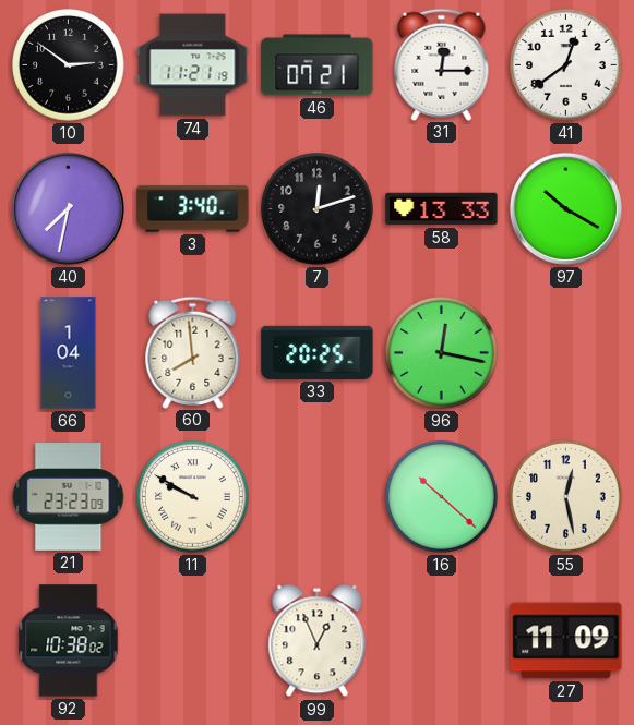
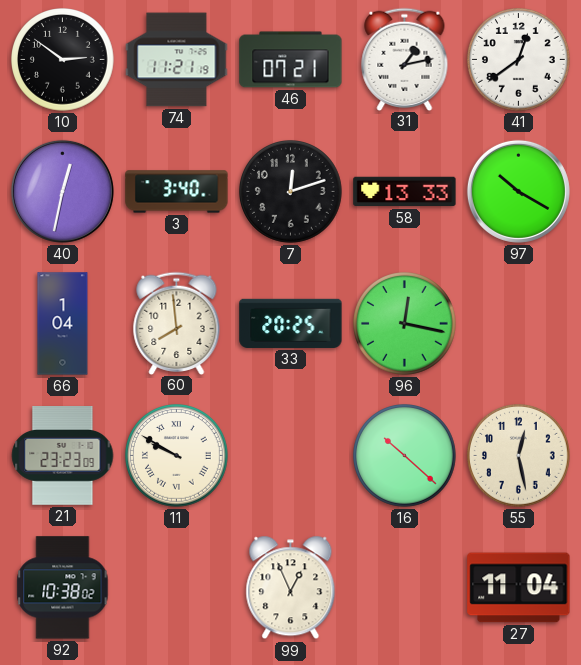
31: 12:15 -> 1:13 (405, 59)
40: 7:32 -> 12:32 (62, 191)
27: 11:09 -> 11:04 (519, 588)
